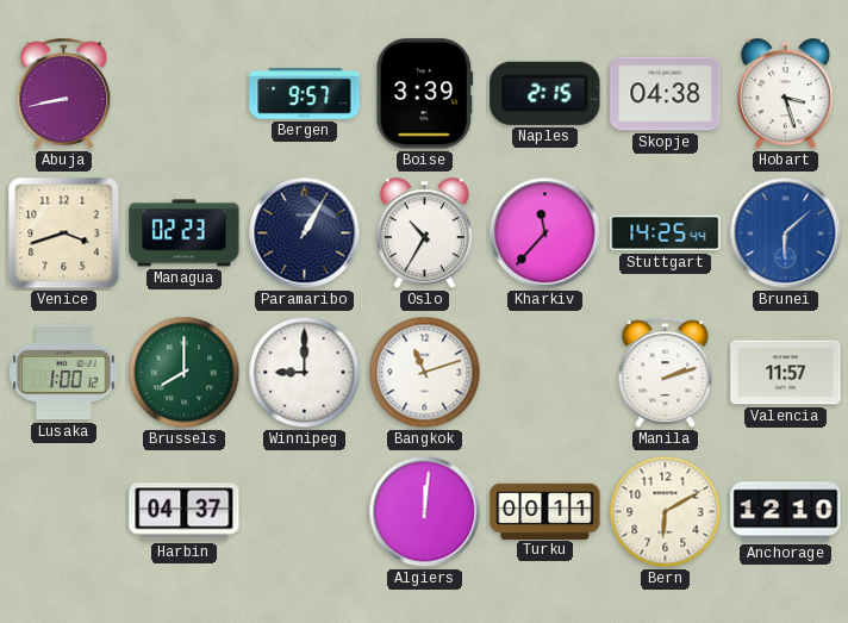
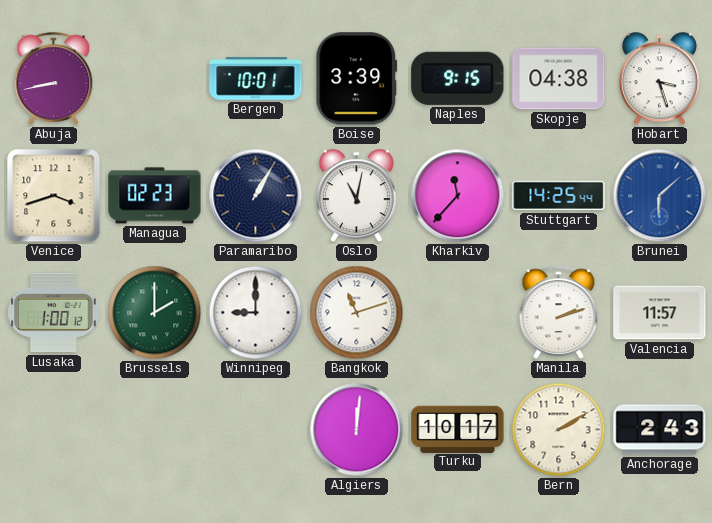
Bergen: 9:57 -> 10:01 (256, 79)
Naples: 2:15 -> 9:15 (458, 78)
Oslo: 10:35 -> 11:02 (356, 196)
Brussels: 8:00 -> 2:00 (155, 313)
Harbin: 04:37 -> none (185, 512)
Turku: 00:11 -> 10:17 (458, 429)
Bern: 6:10 -> 2:10 (559, 430)
Anchorage: 12:10 -> 2:43 (660, 430)
